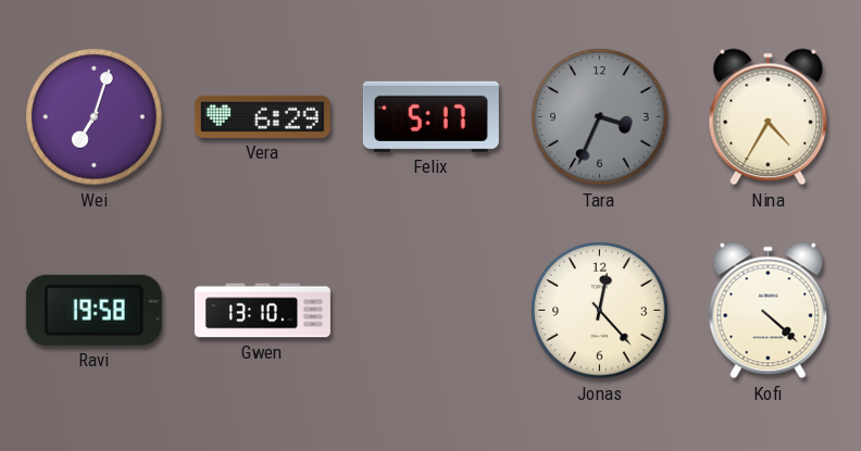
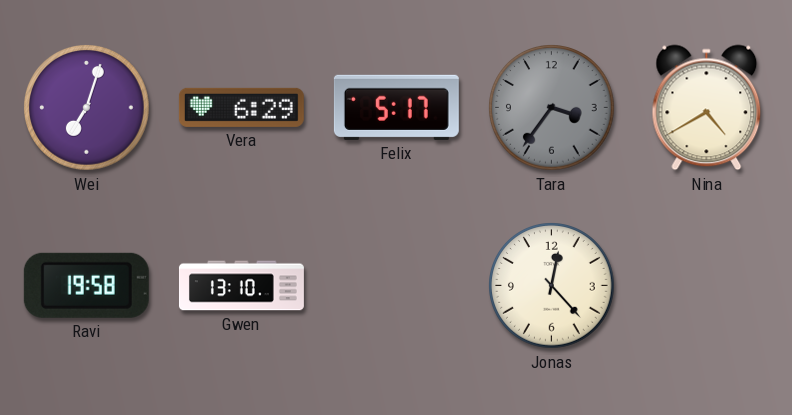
Tara: 3:34 -> 3:36 (552, 108)
Nina: 4:35 -> 4:40 (707, 108)
Kofi: 4:22 -> none (769, 311)
